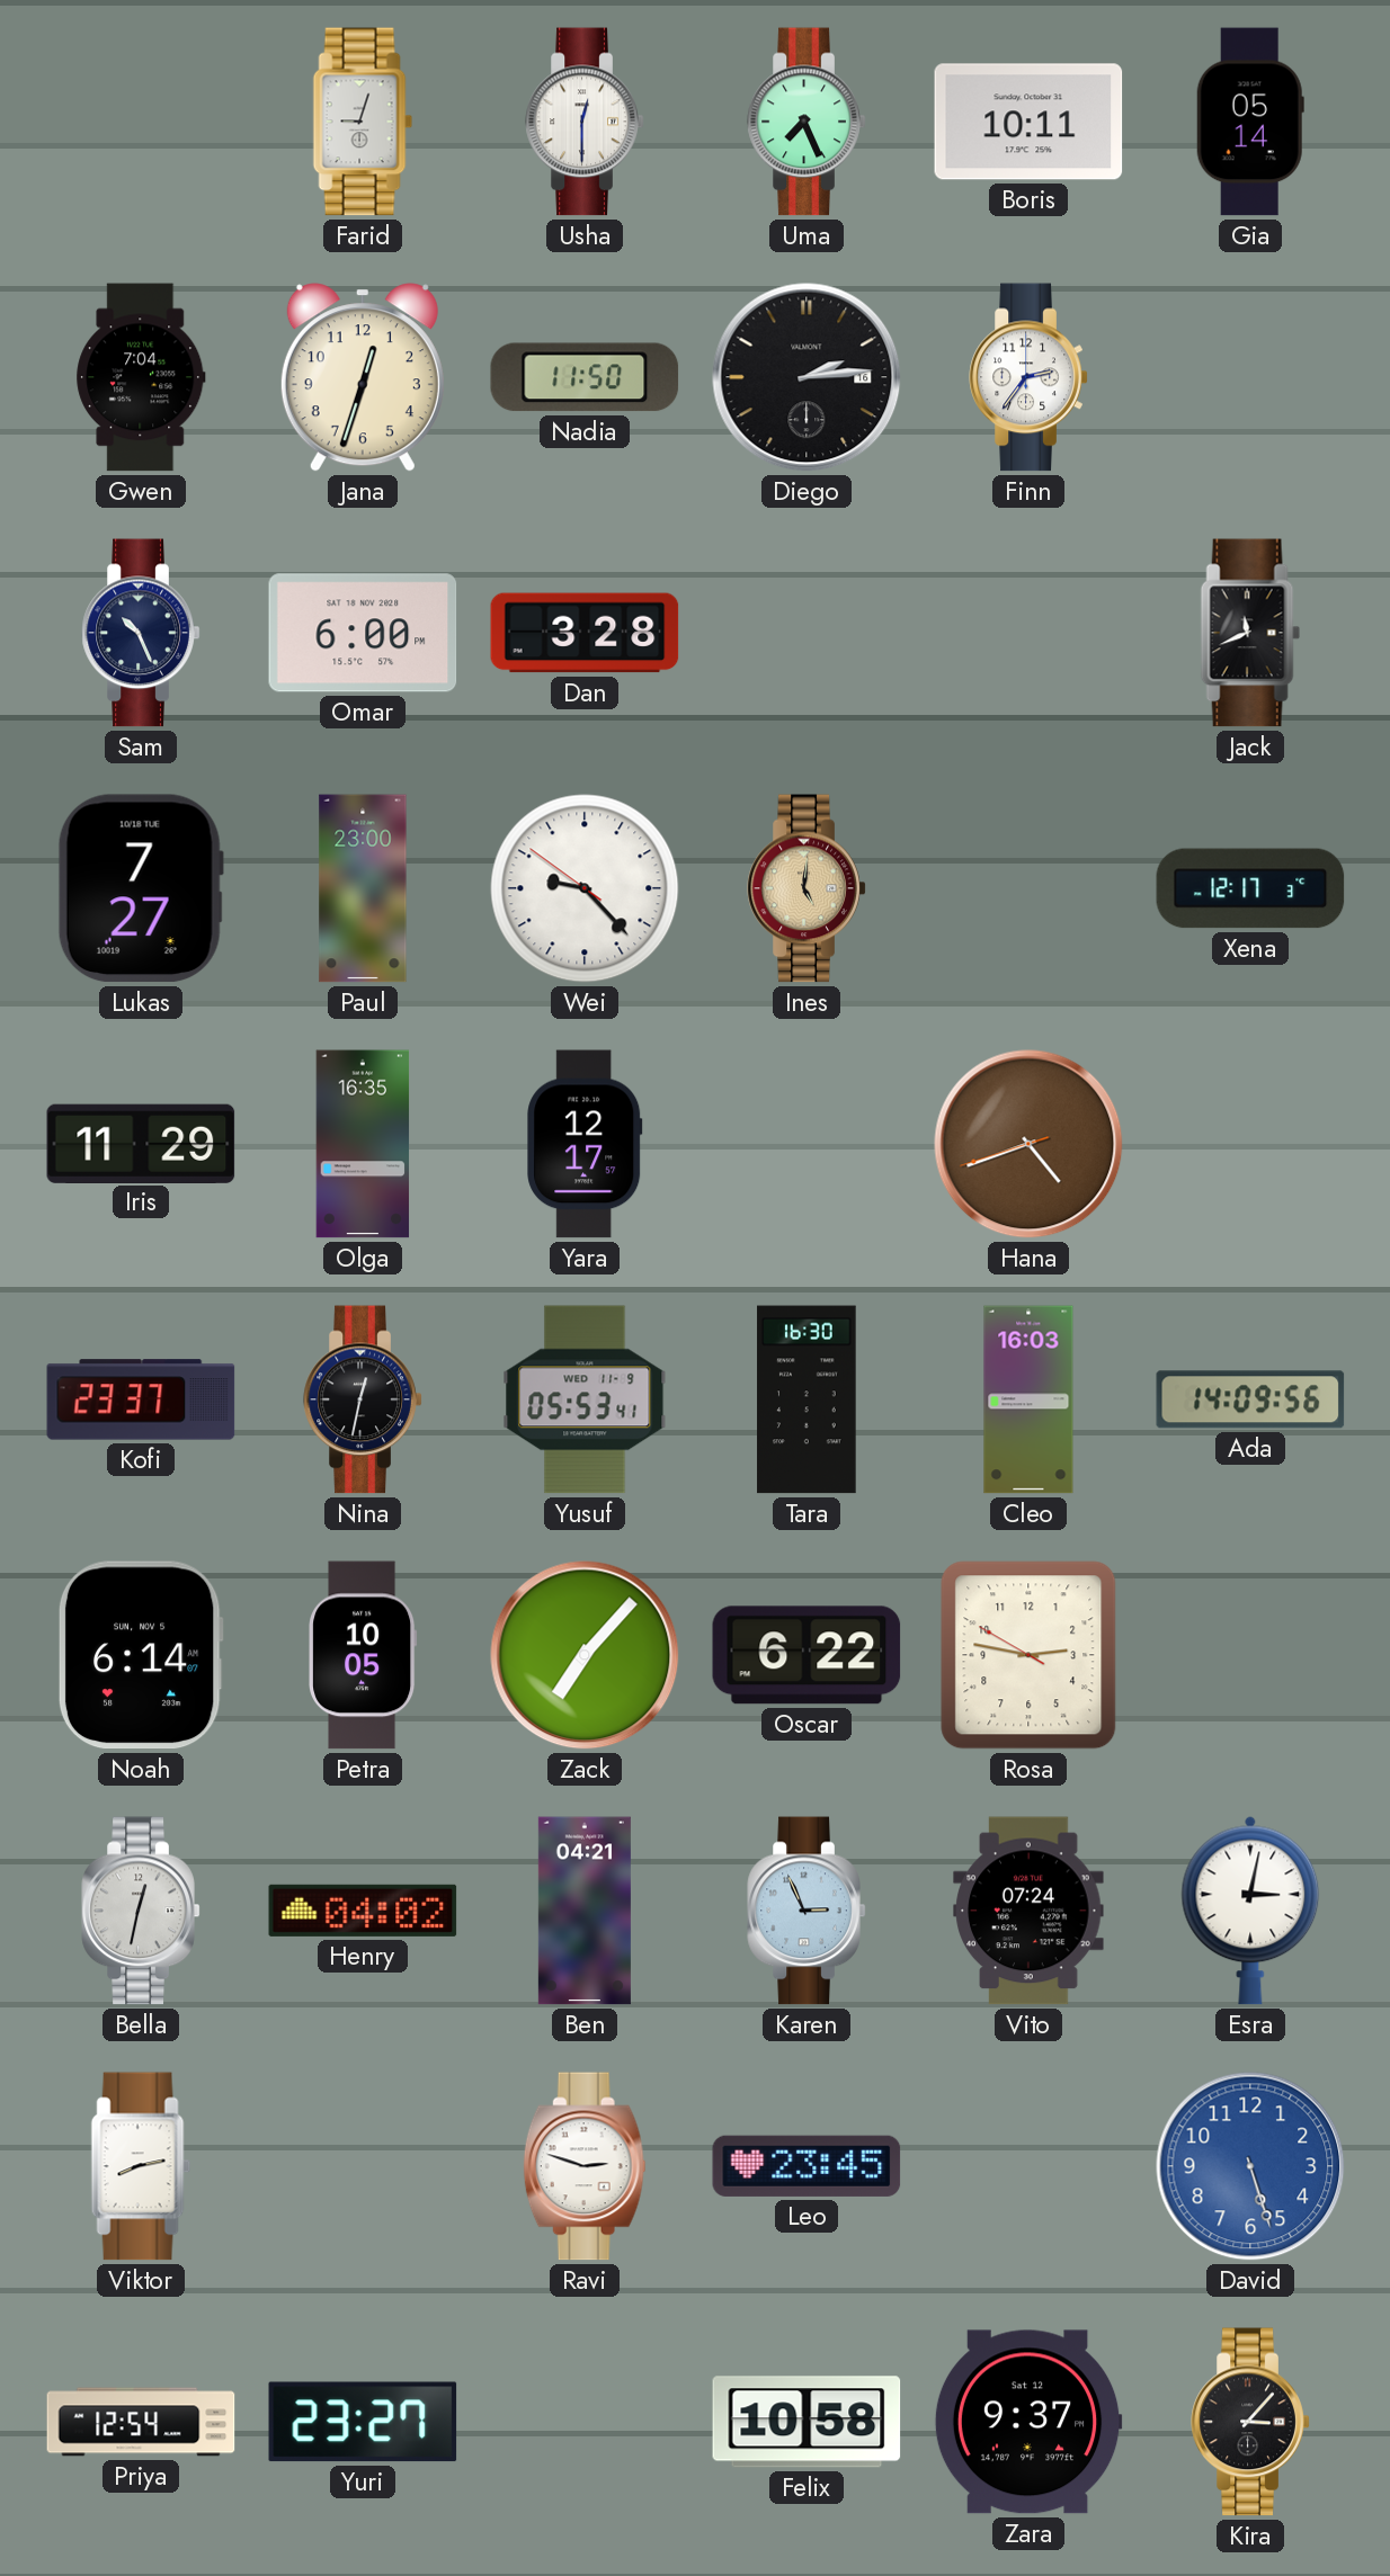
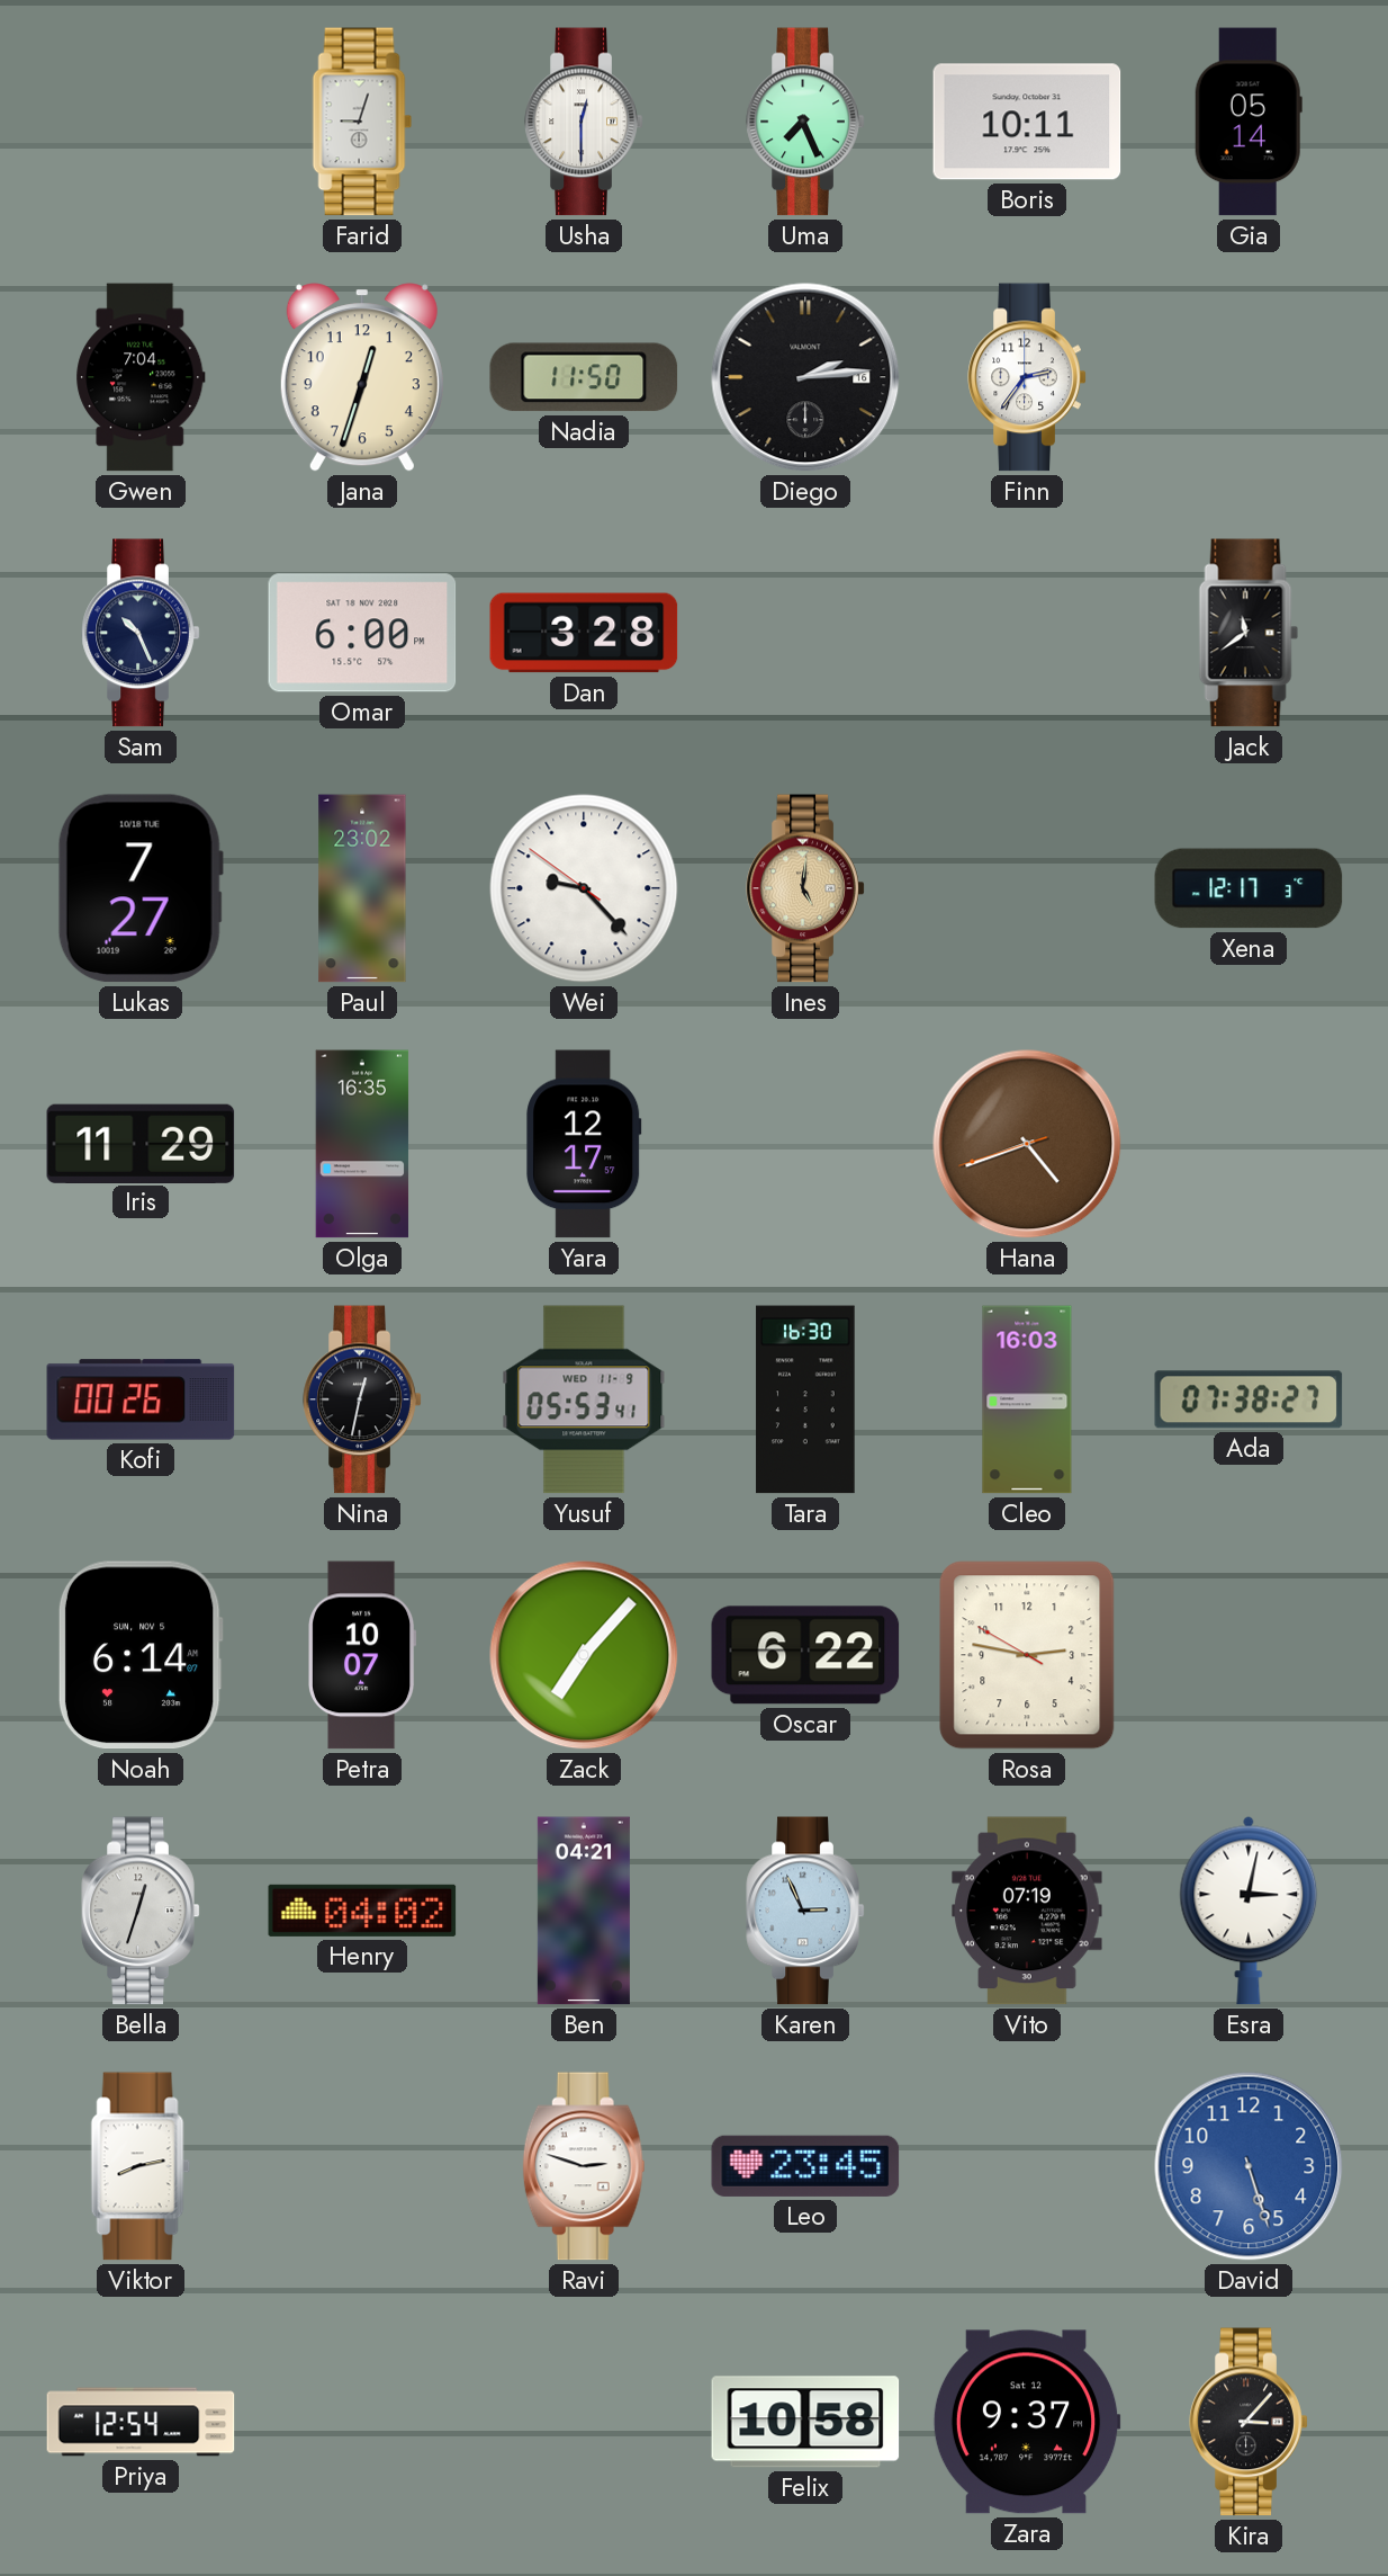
Jack: 11:41 -> 11:39 (1249, 633)
Paul: 23:00 -> 23:02 (362, 888)
Kofi: 23:37 -> 00:26 (141, 1399)
Ada: 14:09 -> 07:38 (1249, 1399)
Petra: 10:05 -> 10:07 (362, 1655)
Bella: 12:32 -> 12:33 (141, 1911)
Vito: 07:24 -> 07:19 (1027, 1911)
Yuri: 23:27 -> none (363, 2422)
